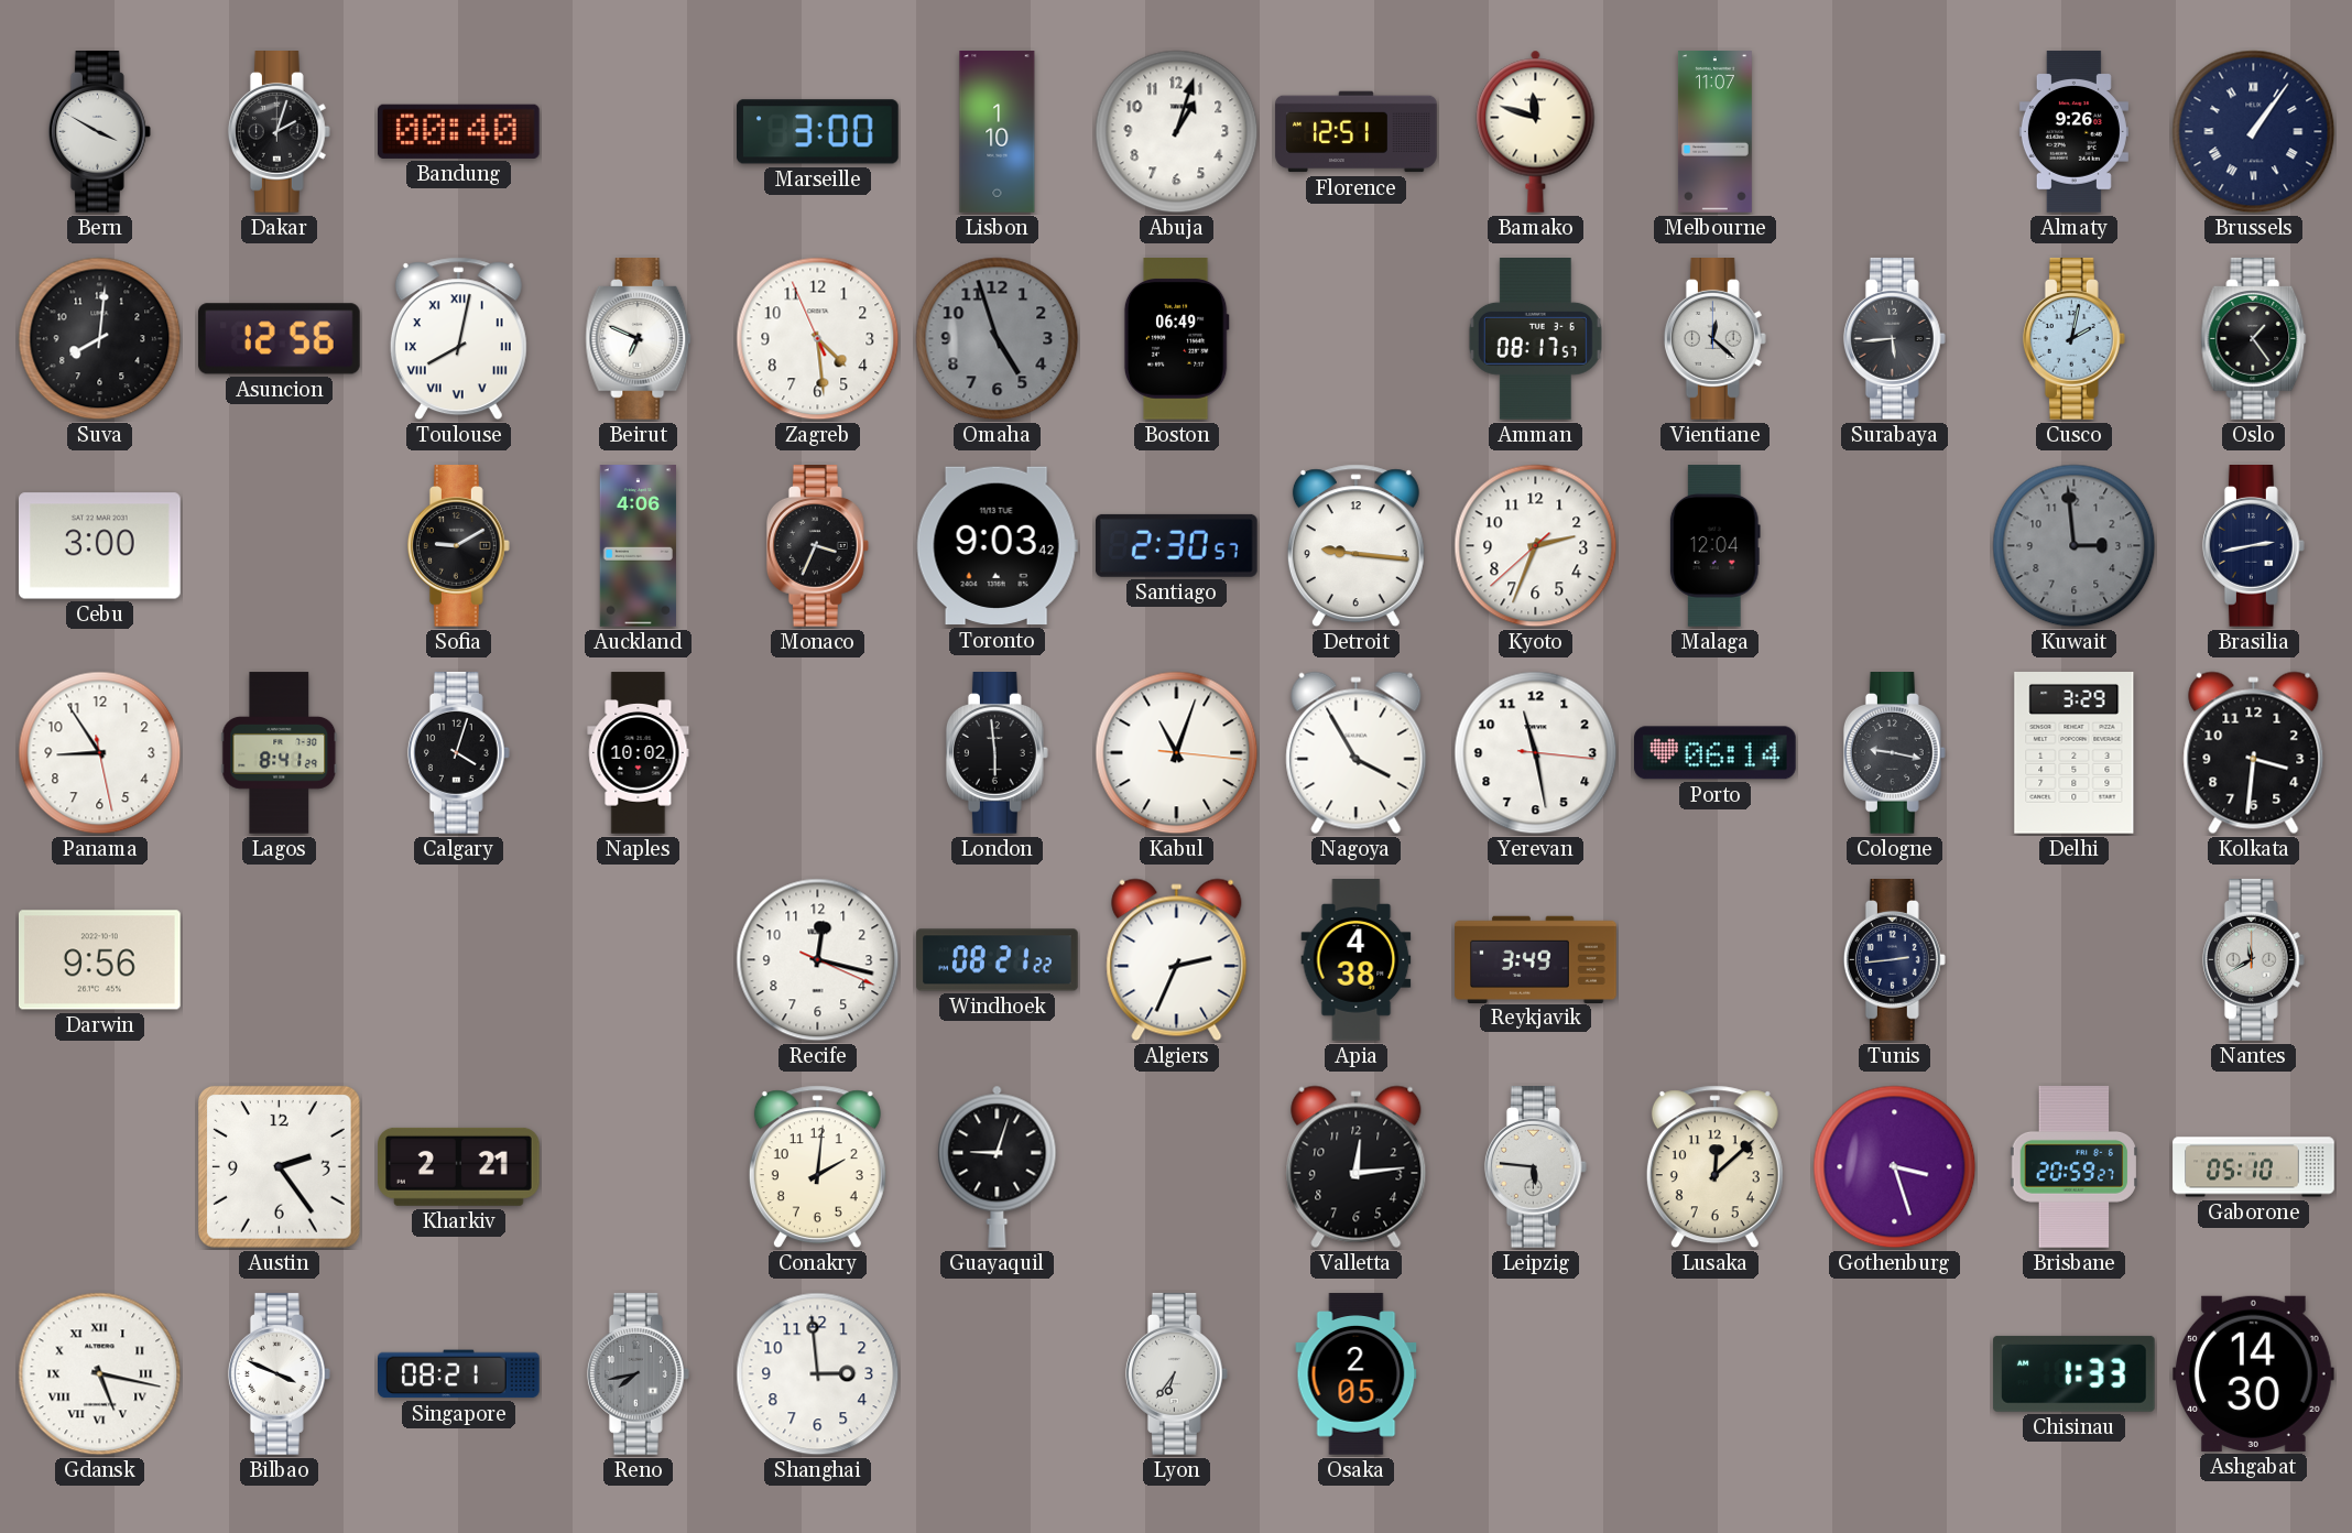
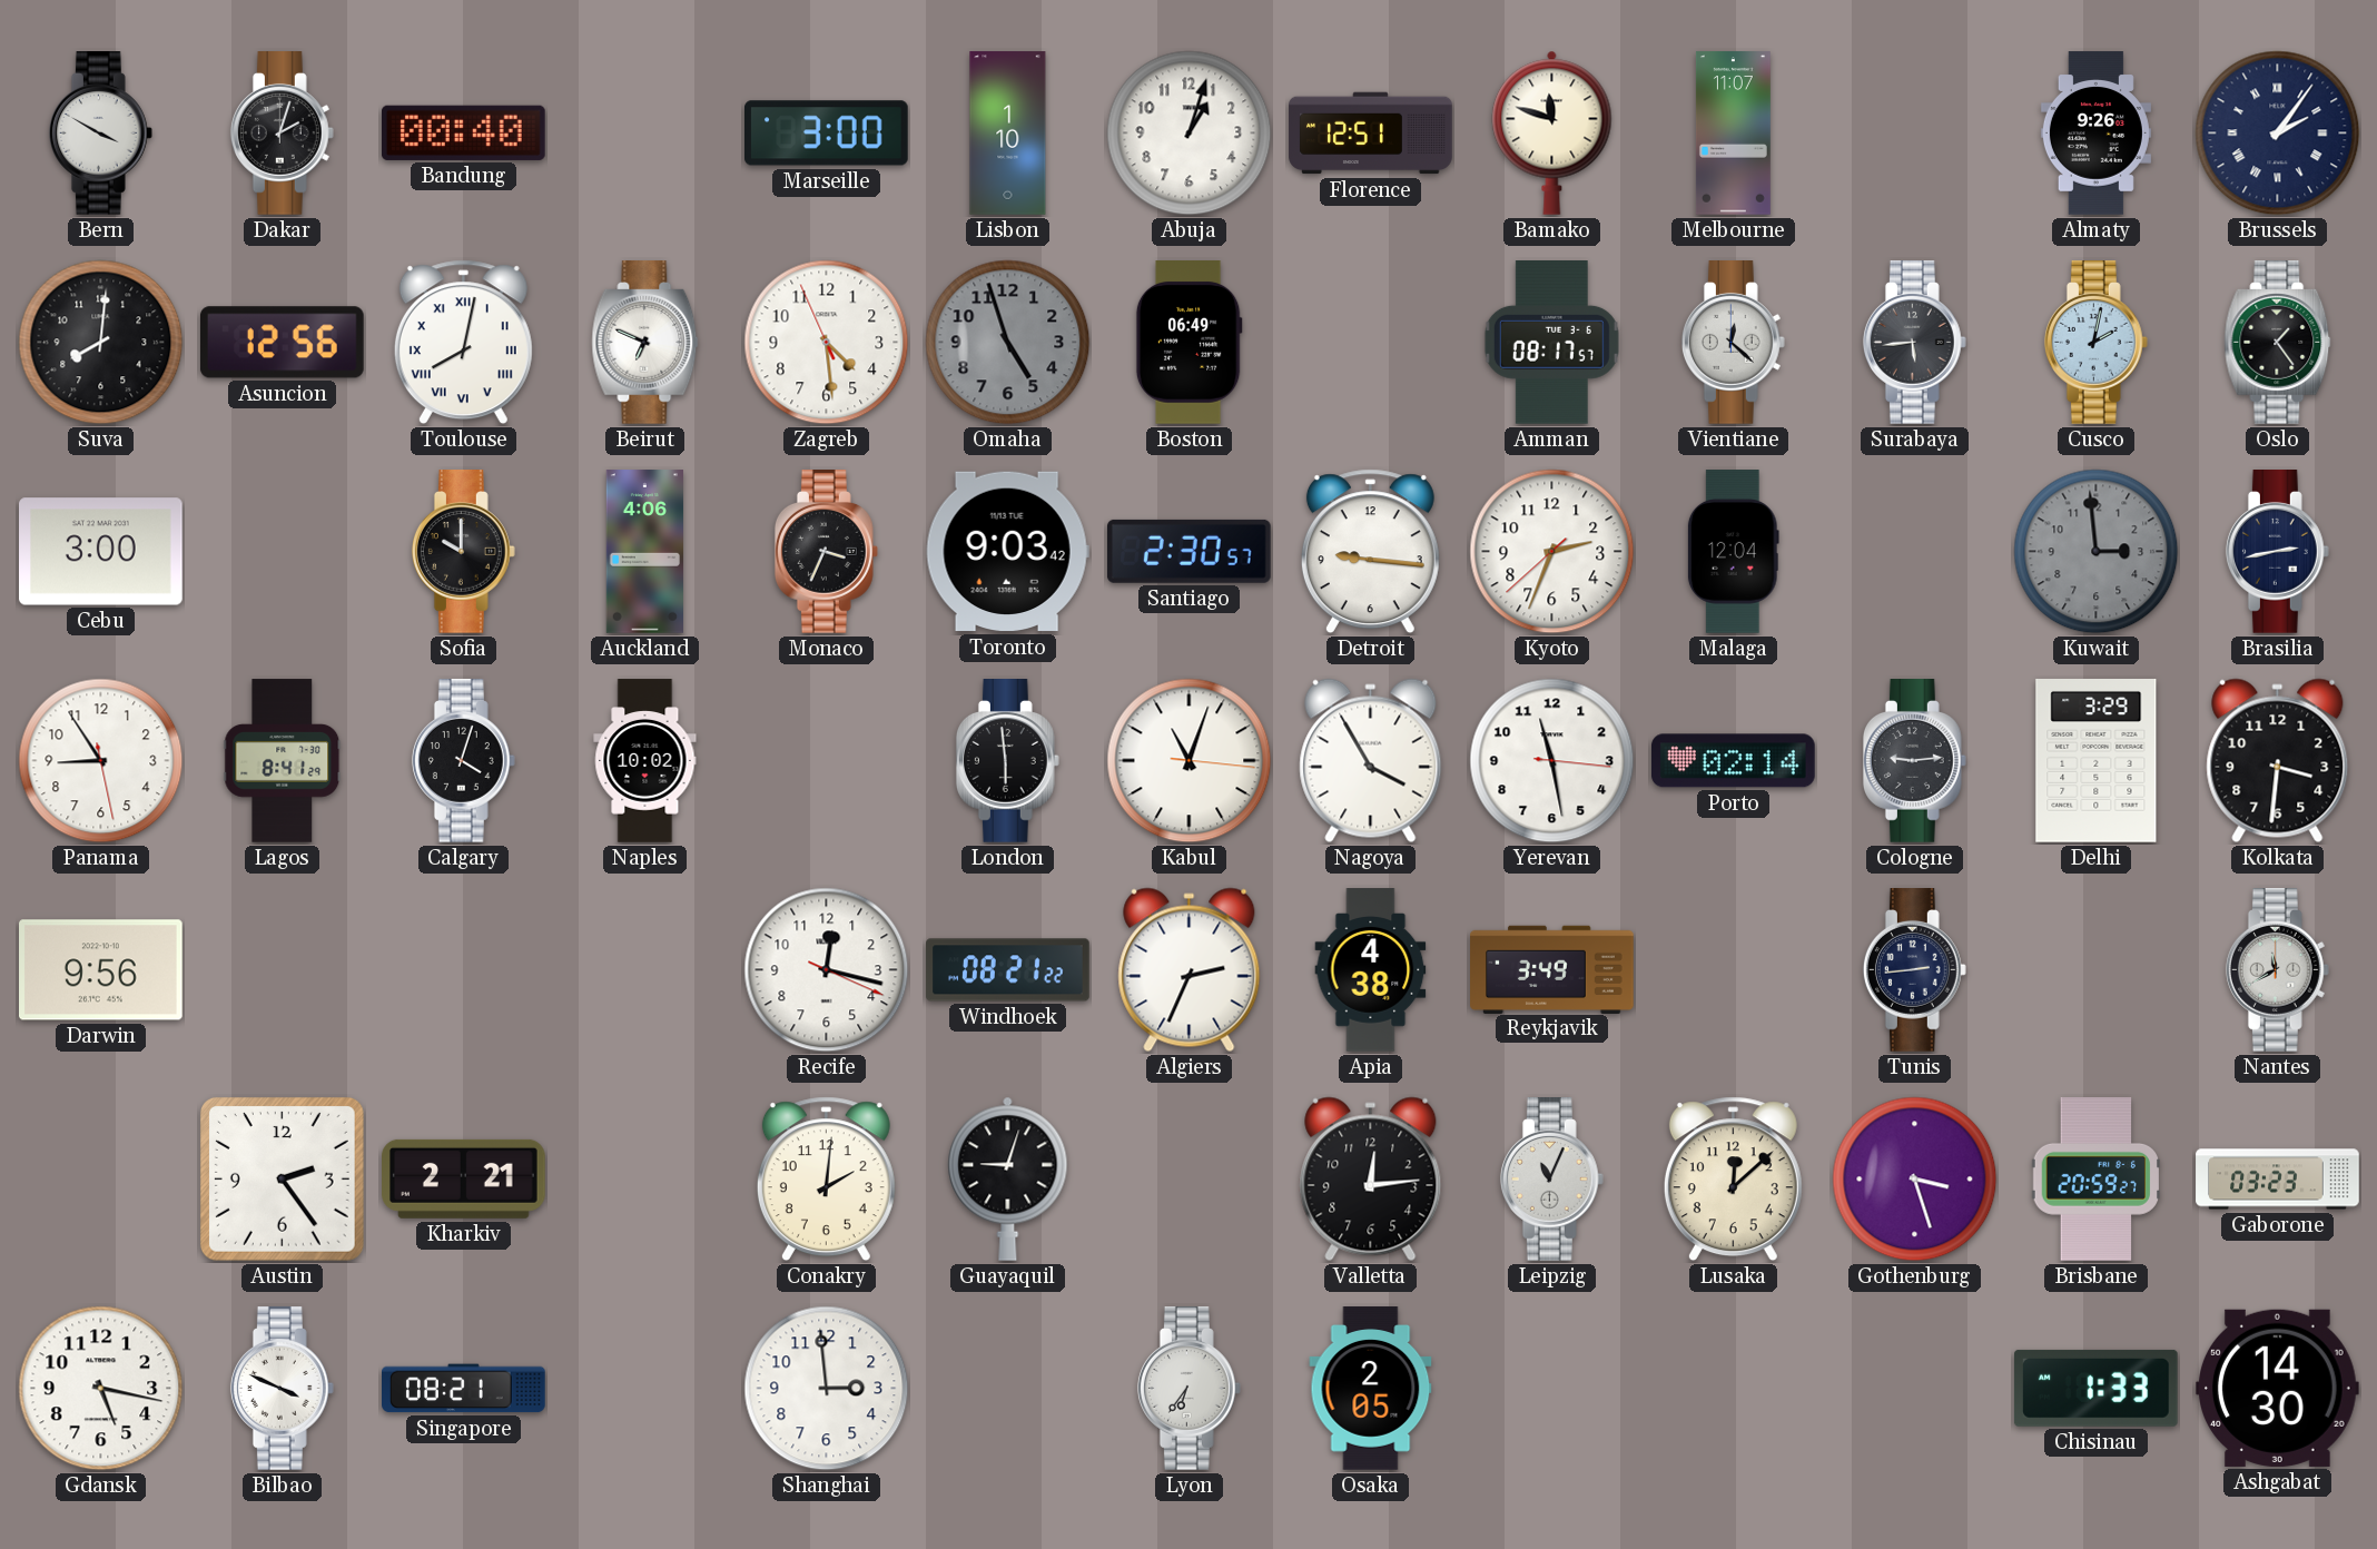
Brussels: 1:06 -> 2:06 (2278, 134)
Sofia: 9:10 -> 10:00 (463, 552)
Porto: 06:14 -> 02:14 (1734, 761)
Cologne: 9:17 -> 9:14 (1914, 761)
Leipzig: 5:46 -> 11:04 (1551, 1180)
Gaborone: 05:10 -> 03:23 (2278, 1180)
Gdansk numerals: Roman -> Arabic (101, 1389)
Reno: 7:43 -> none (638, 1374)
